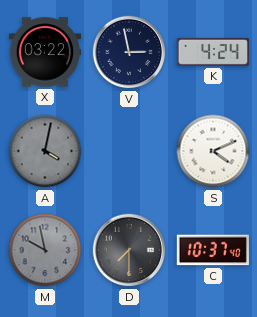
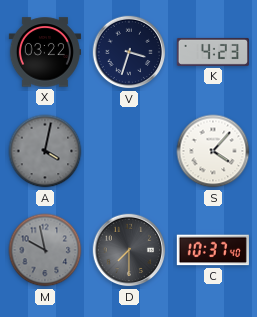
V: 2:58 -> 3:33 (129, 52)
K: 4:24 -> 4:23 (212, 52)
S: 4:11 -> 4:07 (213, 151)
